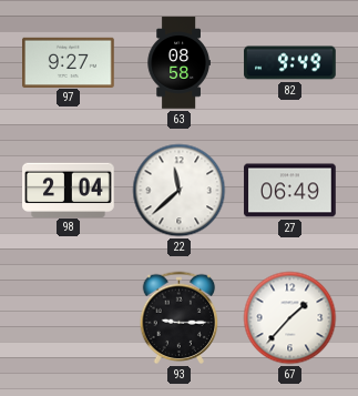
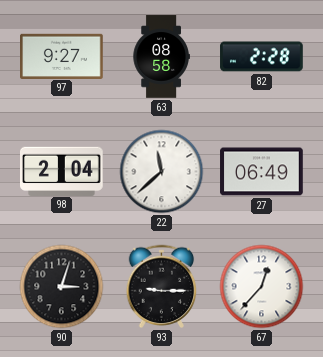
82: 9:49 -> 2:28 (262, 57)
90: none -> 3:03 (62, 287)
67: 1:37 -> 12:37 (262, 287)
